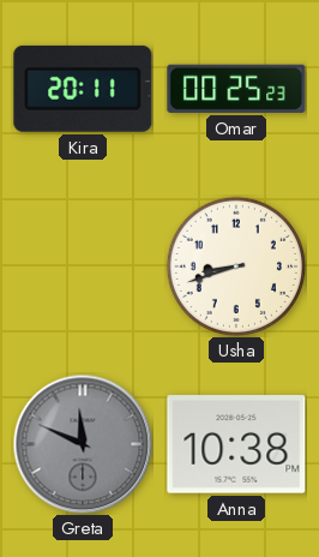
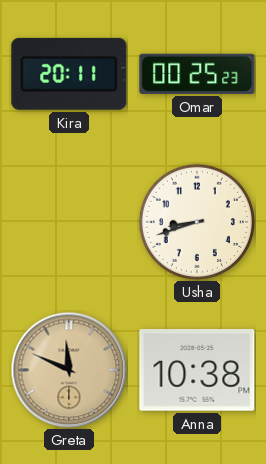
Greta dial: grey -> champagne (69, 370)
